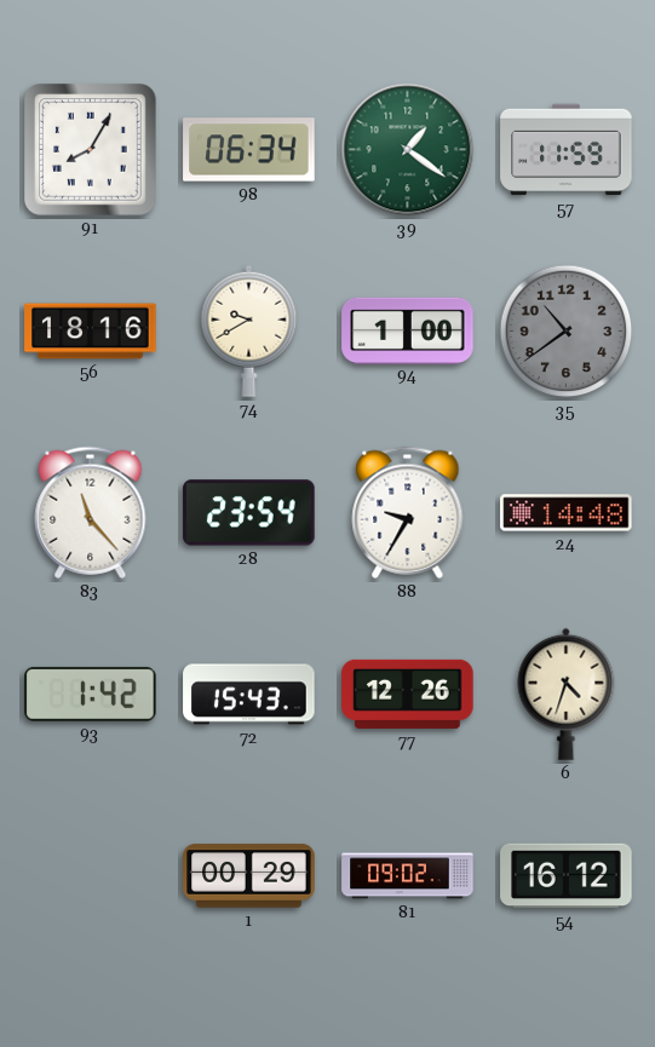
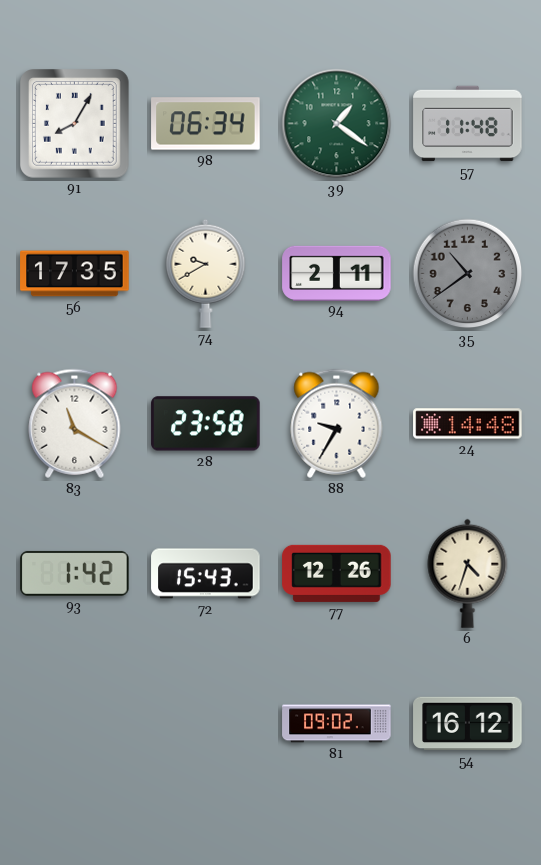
57: 11:59 -> 11:48 (468, 124)
56: 18:16 -> 17:35 (75, 274)
94: 1:00 -> 2:11 (337, 273)
83: 11:23 -> 11:20 (75, 423)
28: 23:54 -> 23:58 (206, 424)
1: 00:29 -> none (249, 876)
